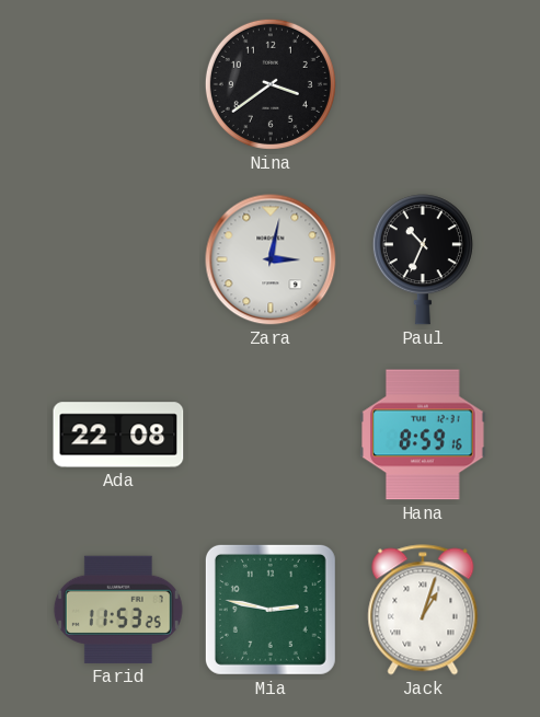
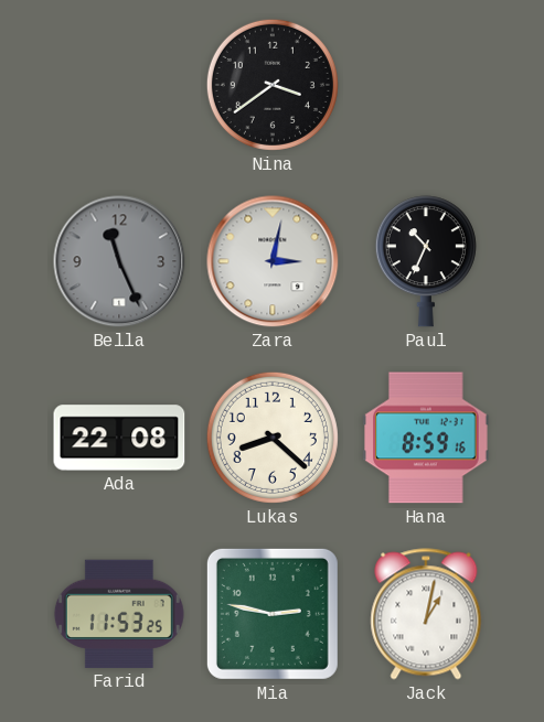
Bella: none -> 11:26 (119, 261)
Lukas: none -> 8:22 (273, 438)
Jack: 1:03 -> 1:02 (426, 614)
